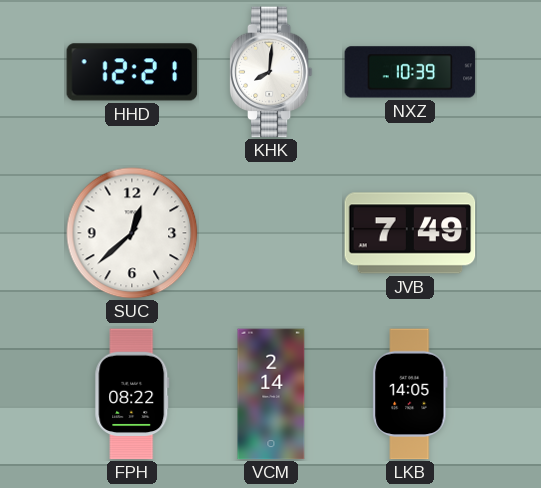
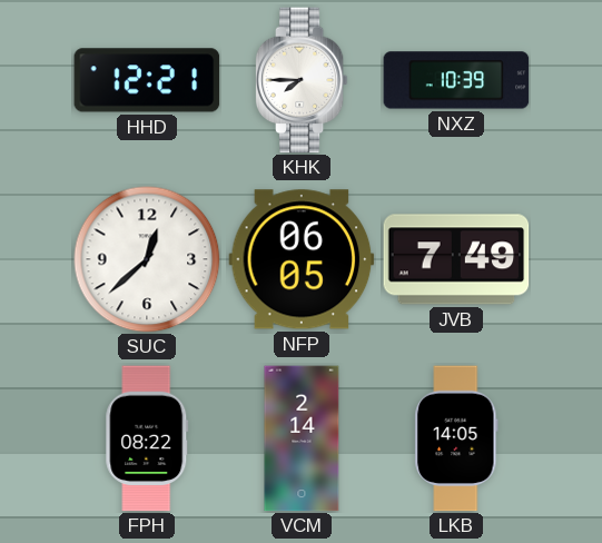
KHK: 8:01 -> 7:45 (302, 80)
NFP: none -> 06:05 (302, 259)
